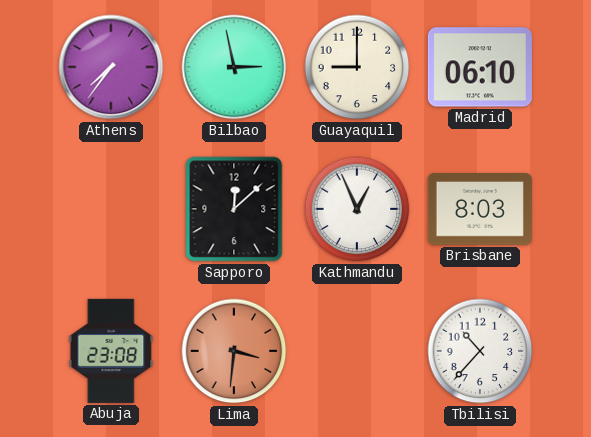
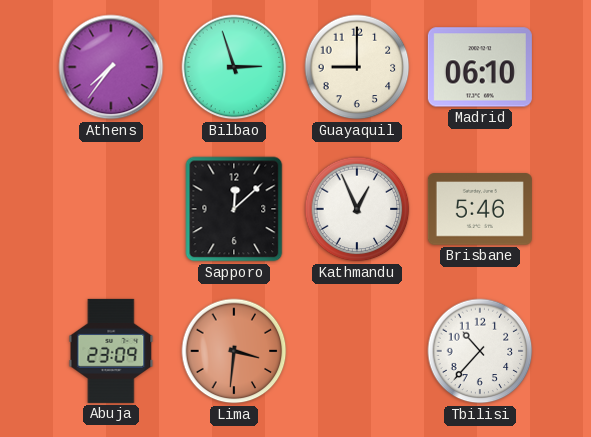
Bilbao: 2:58 -> 2:57 (234, 67)
Brisbane: 8:03 -> 5:46 (480, 209)
Abuja: 23:08 -> 23:09 (111, 351)
